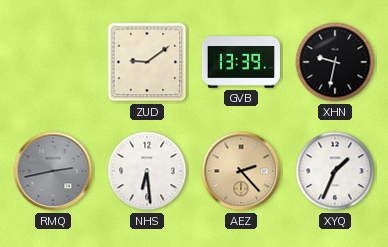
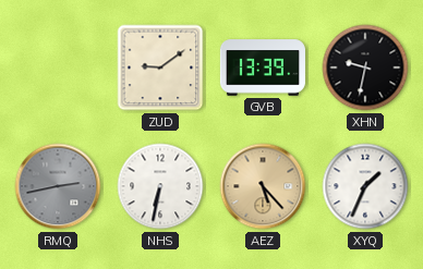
NHS: 6:29 -> 6:32 (160, 186)
AEZ: 2:23 -> 5:23 (263, 186)
